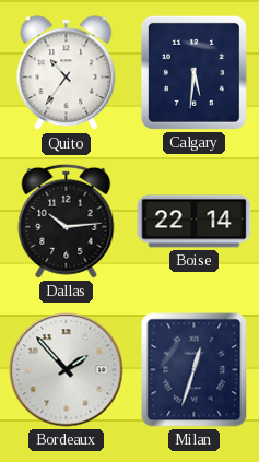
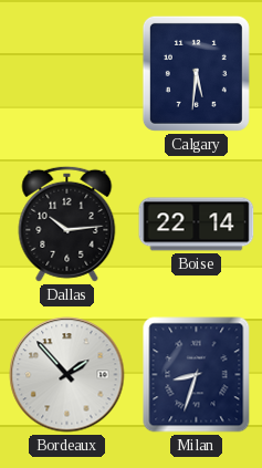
Quito: 10:36 -> none (67, 73)
Milan: 12:33 -> 8:33 (197, 375)
